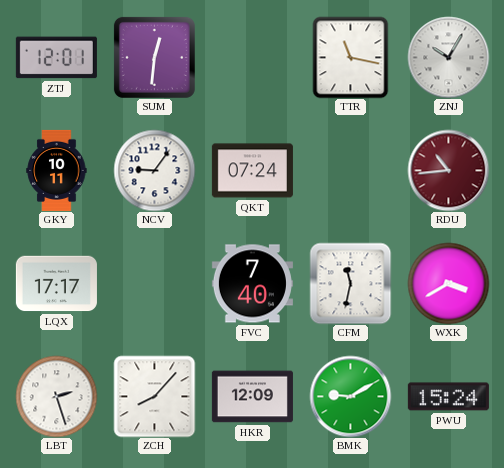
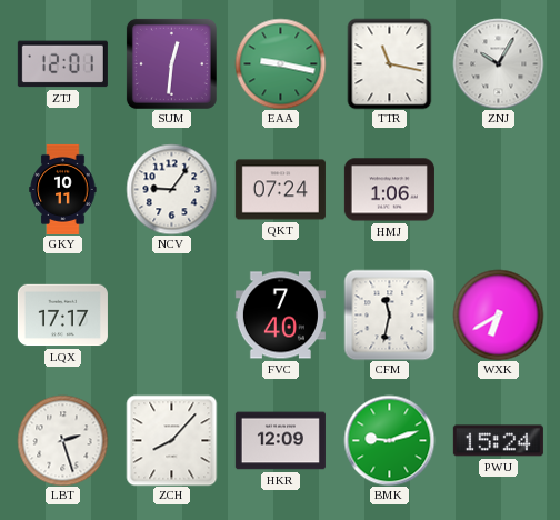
EAA: none -> 9:17 (280, 63)
HMJ: none -> 1:06 (389, 190)
RDU: 10:44 -> none (448, 170)
WXK: 3:40 -> 6:40 (498, 314)
BMK: 9:10 -> 9:12 (389, 440)
